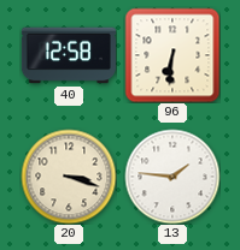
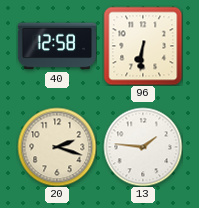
20: 3:18 -> 2:18 (57, 147)
